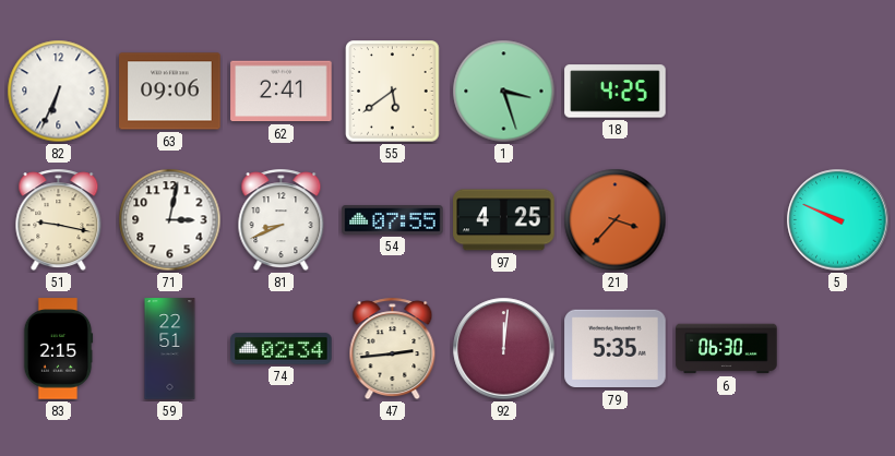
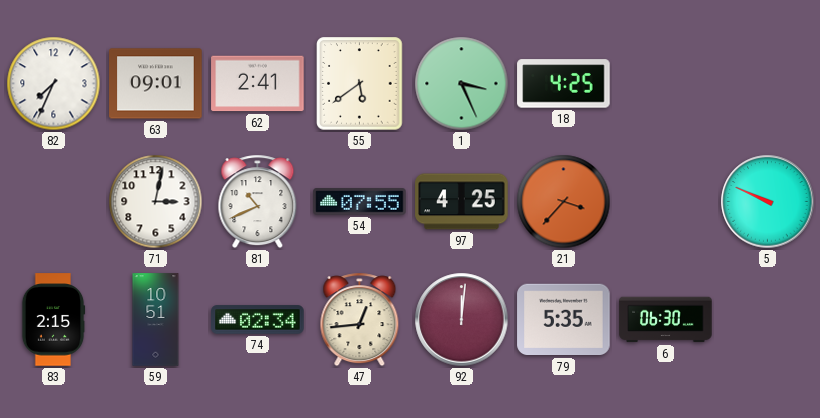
82: 6:34 -> 7:34 (54, 84)
63: 09:06 -> 09:01 (156, 84)
1: 3:27 -> 3:26 (462, 84)
51: 9:17 -> none (59, 220)
81: 8:41 -> 10:41 (258, 202)
59: 22:51 -> 10:51 (156, 320)
47: 2:44 -> 12:44 (360, 320)
